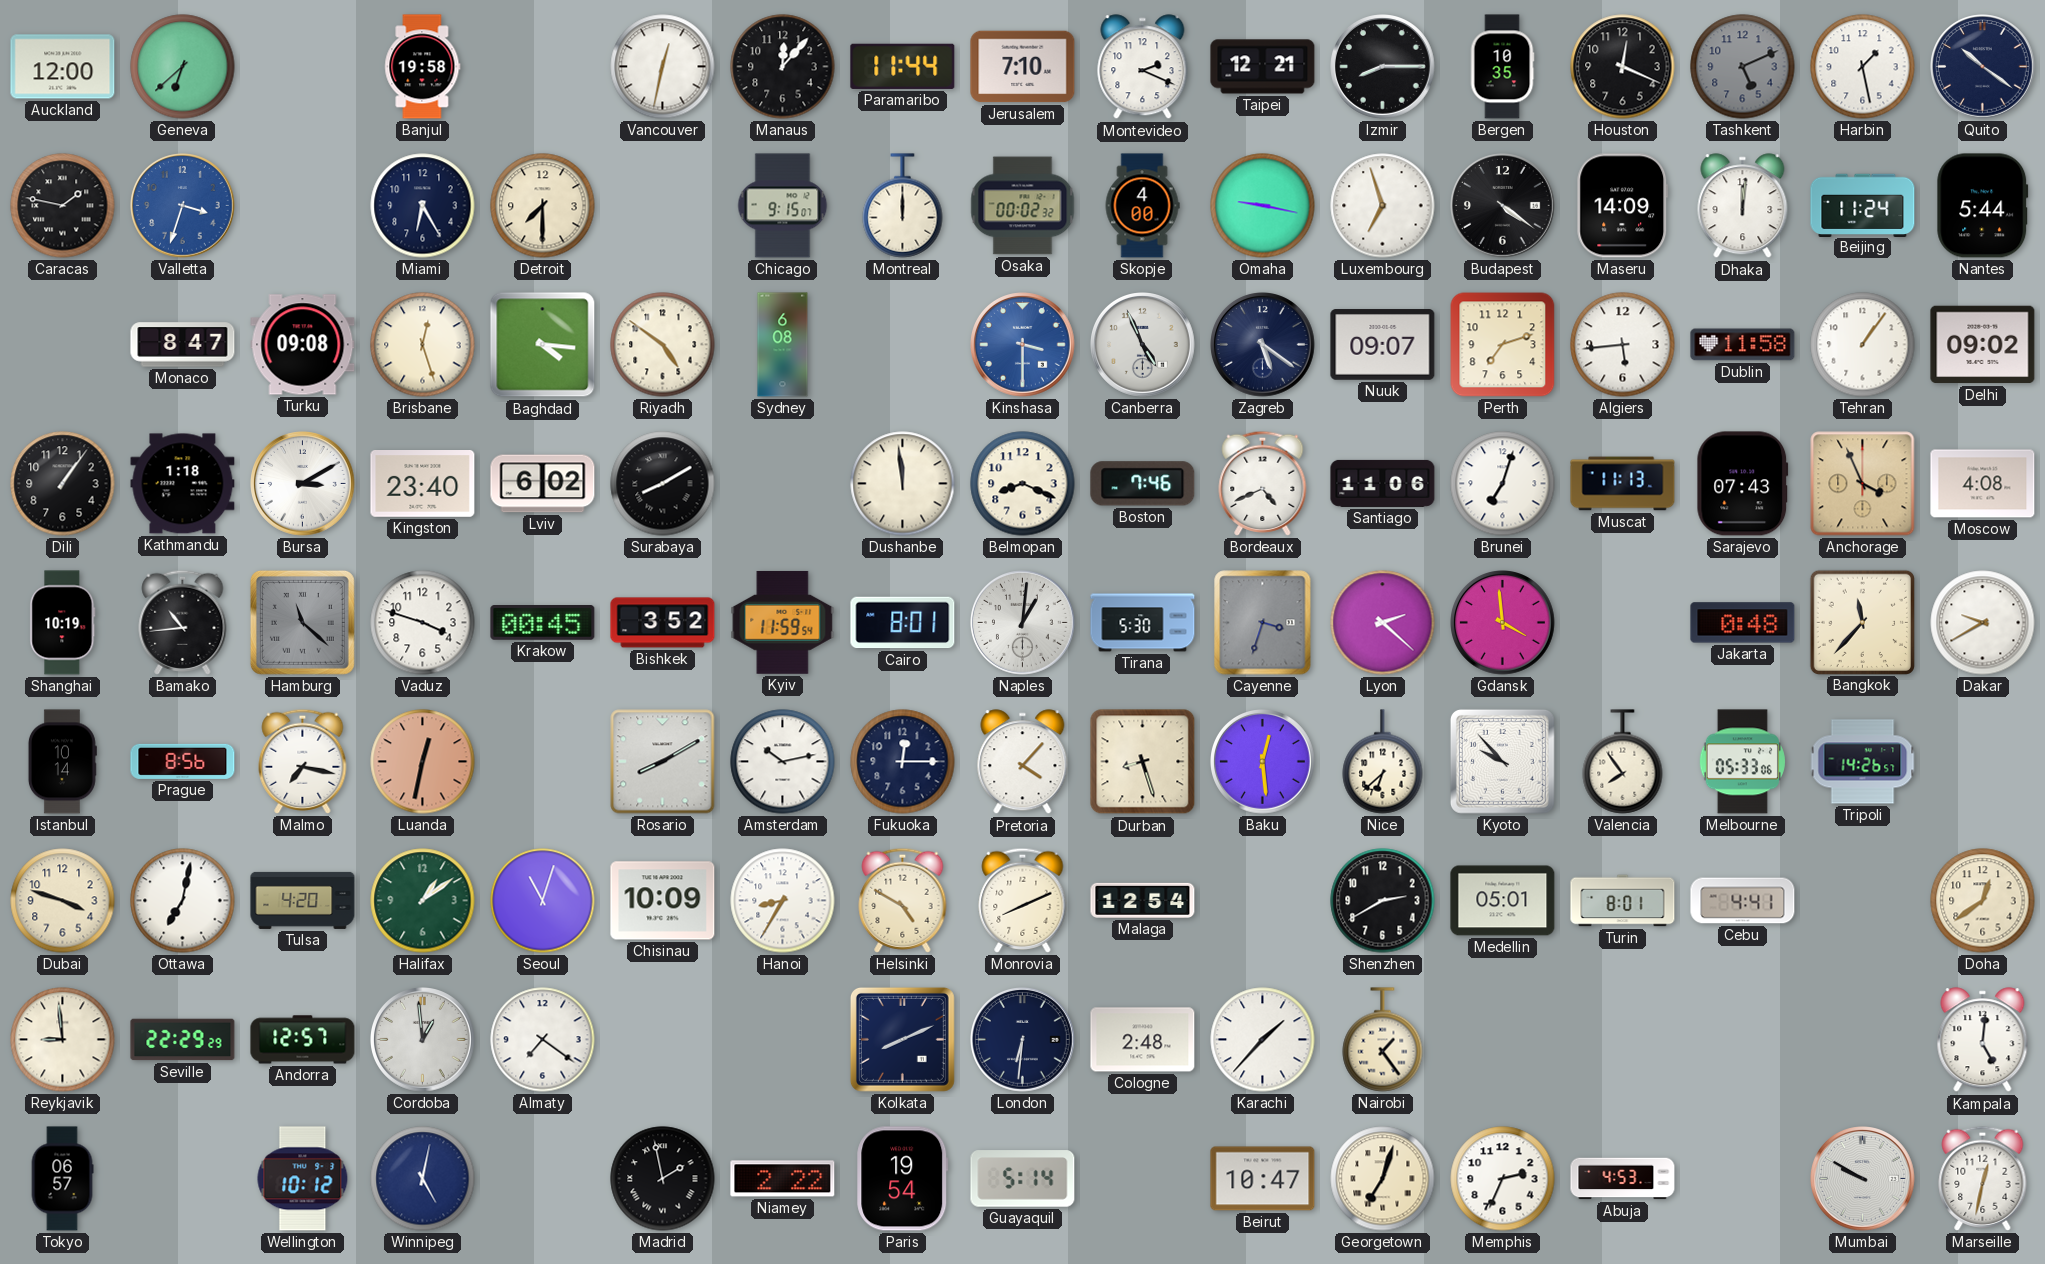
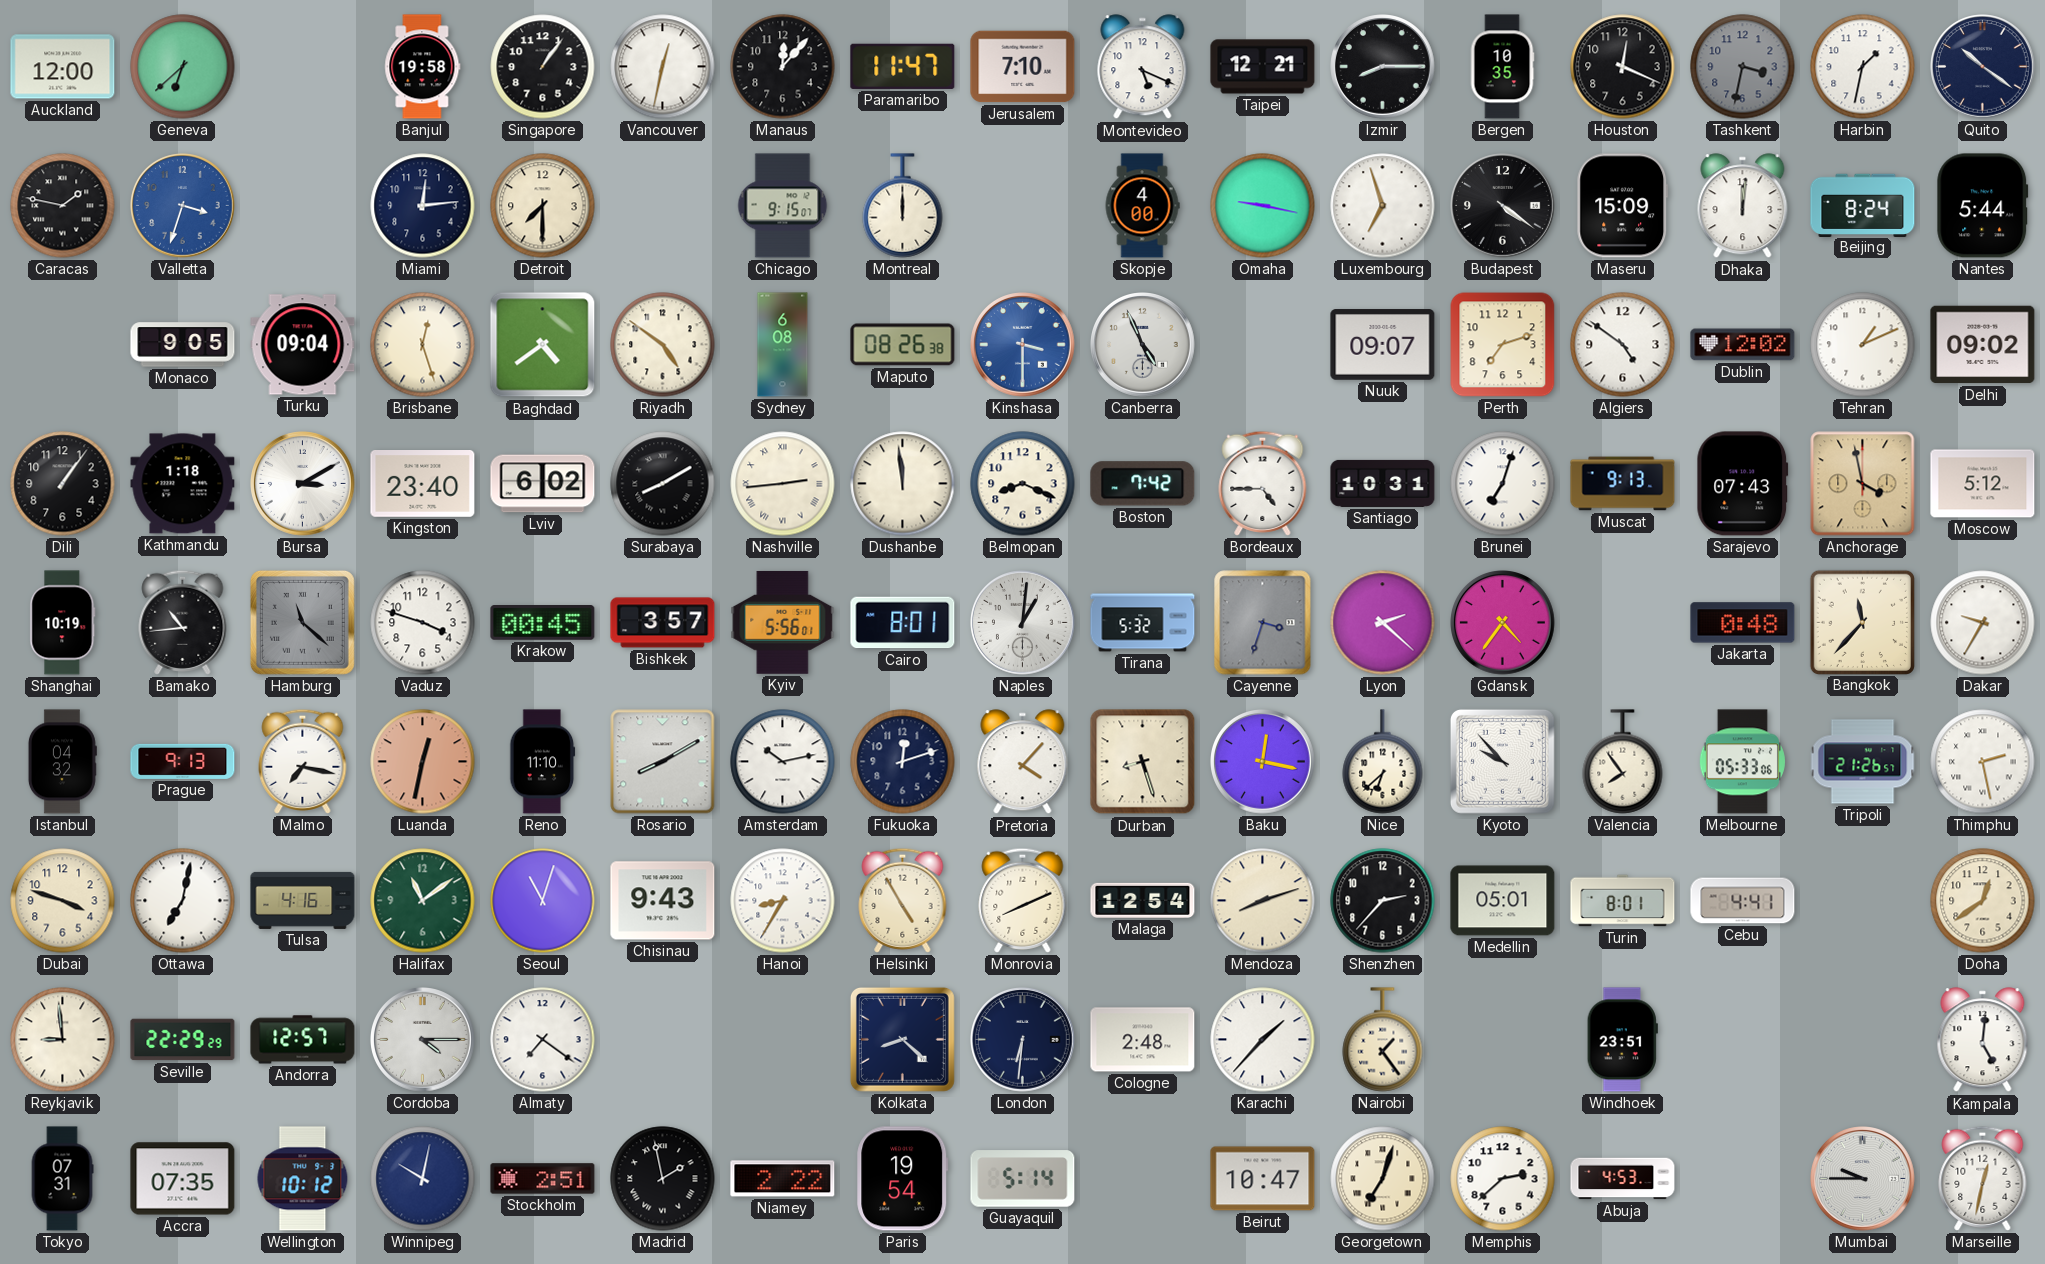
Singapore: none -> 1:06 (543, 67)
Paramaribo: 11:44 -> 11:47 (903, 66)
Montevideo: 2:19 -> 5:19 (1143, 67)
Tashkent: 5:11 -> 3:32 (1743, 67)
Harbin: 1:28 -> 1:32 (1863, 67)
Miami: 6:25 -> 12:14 (423, 206)
Osaka: 00:02 -> none (1023, 206)
Maseru: 14:09 -> 15:09 (1623, 206)
Beijing: 11:24 -> 8:24 (1863, 205)
Monaco: 8:47 -> 9:05 (183, 345)
Turku: 09:08 -> 09:04 (303, 345)
Baghdad: 4:16 -> 4:39 (543, 345)
Maputo: none -> 08:26 (903, 345)
Zagreb: 5:21 -> none (1263, 345)
Algiers: 5:44 -> 4:51 (1623, 345)
Dublin: 11:58 -> 12:02 (1743, 345)
Tehran: 1:06 -> 1:11 (1863, 345)
Nashville: none -> 2:44 (783, 484)
Boston: 7:46 -> 7:42 (1143, 484)
Bordeaux: 4:41 -> 4:45 (1263, 483)
Santiago: 11:06 -> 10:31 (1383, 483)
Muscat: 11:13 -> 9:13 (1623, 484)
Anchorage: 3:56 -> 3:58 (1863, 484)
Moscow: 4:08 -> 5:12 (1983, 484)
Bishkek: 3:52 -> 3:57 (663, 623)
Kyiv: 11:59 -> 5:56 (783, 622)
Tirana: 5:30 -> 5:32 (1143, 623)
Gdansk: 3:59 -> 4:36 (1503, 623)
Dakar: 9:40 -> 9:35 (1983, 623)
Istanbul: 10:14 -> 04:32 (62, 762)
Prague: 8:56 -> 9:13 (183, 761)
Reno: none -> 11:10 (543, 762)
Fukuoka: 12:15 -> 12:12 (903, 762)
Baku: 12:29 -> 12:17 (1263, 762)
Tripoli: 14:26 -> 21:26 (1863, 762)
Thimphu: none -> 2:28 (1983, 762)
Tulsa: 4:20 -> 4:16 (303, 900)
Halifax: 1:09 -> 11:09 (423, 901)
Chisinau: 10:09 -> 9:43 (663, 901)
Helsinki: 4:50 -> 4:55 (903, 900)
Mendoza: none -> 8:12 (1263, 901)
Shenzhen: 2:40 -> 2:37 (1383, 901)
Cordoba: 12:59 -> 4:15 (423, 1040)
Kolkata: 8:11 -> 8:22 (902, 1039)
Windhoek: none -> 23:51 (1622, 1040)
Tokyo: 06:57 -> 07:31 (62, 1179)
Accra: none -> 07:35 (183, 1179)
Winnipeg: 5:02 -> 10:02 (423, 1179)
Stockholm: none -> 2:51 (543, 1179)
Memphis: 2:34 -> 2:38 (1503, 1179)
Mumbai: 9:50 -> 9:45 (1863, 1179)
